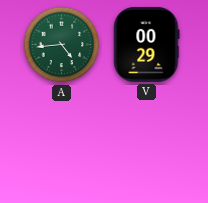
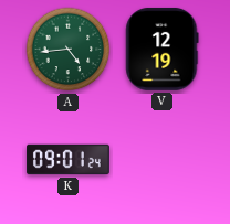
V: 00:29 -> 12:19 (163, 49)
K: none -> 09:01 (69, 160)
